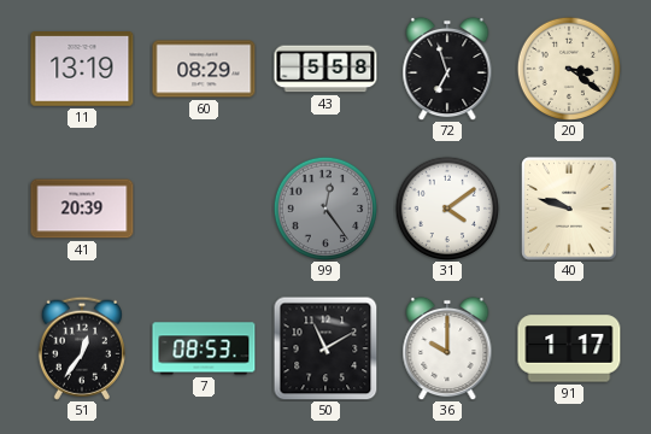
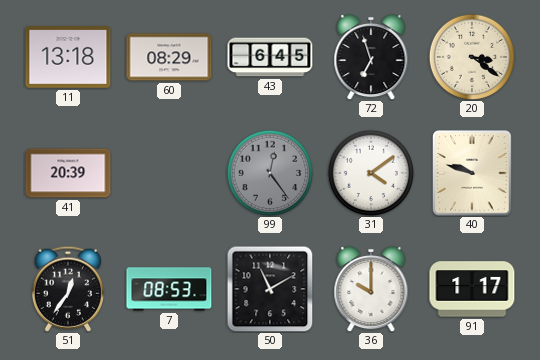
11: 13:19 -> 13:18 (68, 57)
43: 5:58 -> 6:45 (270, 57)
